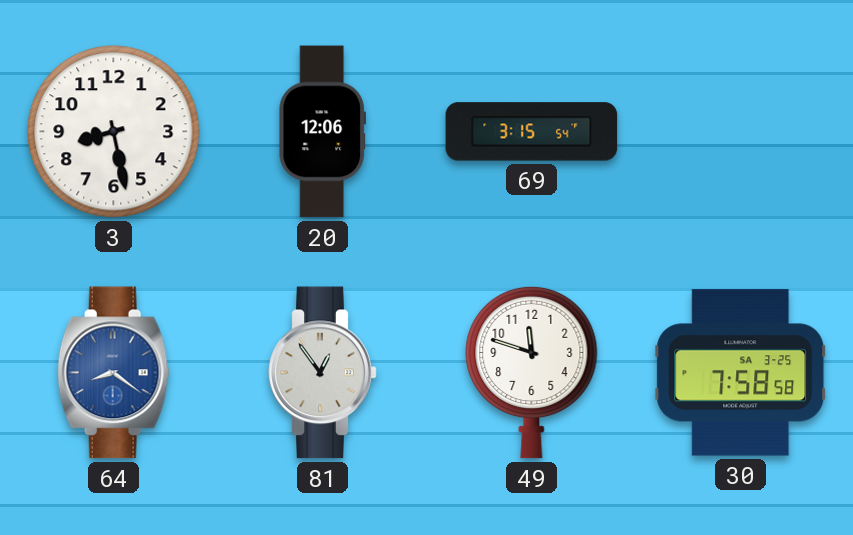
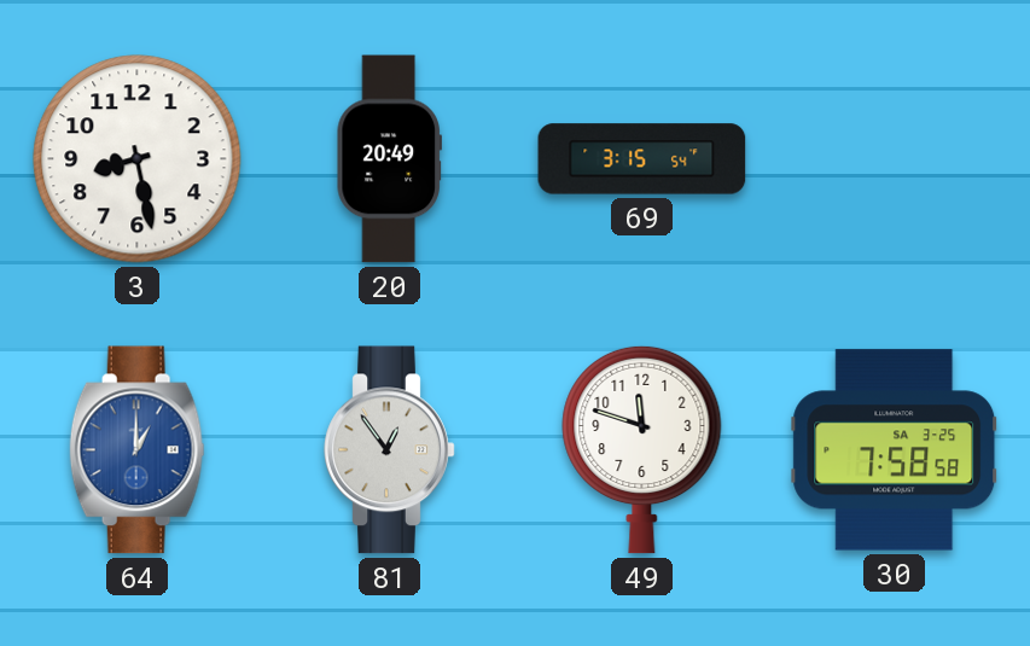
20: 12:06 -> 20:49 (389, 159)
64: 8:21 -> 1:00 (136, 450)
